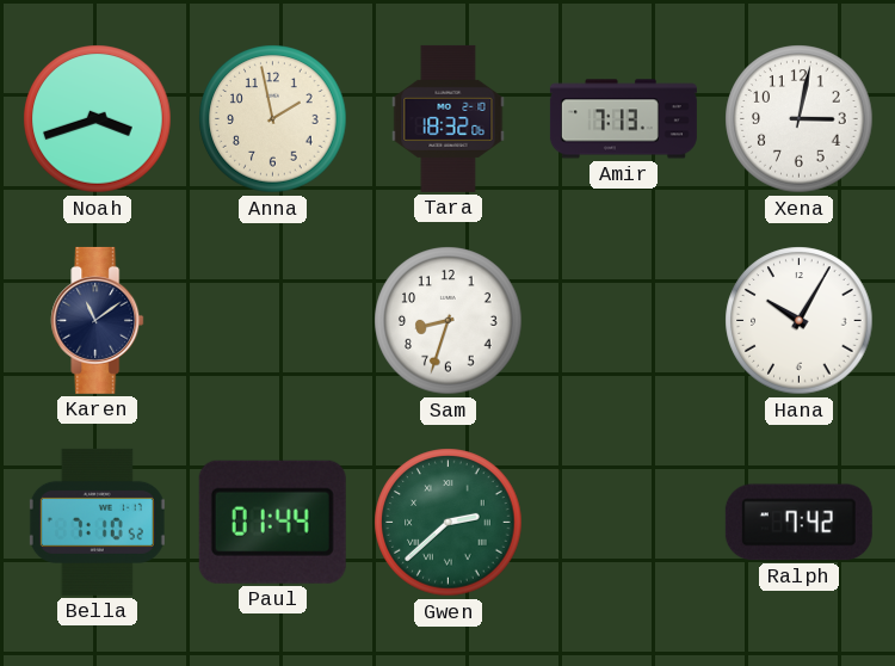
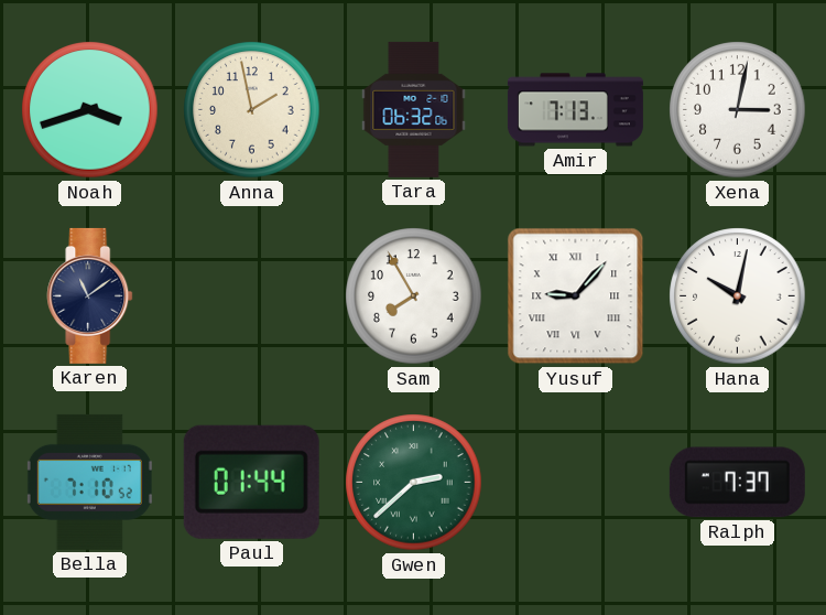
Tara: 18:32 -> 06:32 (414, 109)
Sam: 8:33 -> 7:55 (414, 296)
Yusuf: none -> 9:07 (576, 296)
Hana: 10:05 -> 10:02 (738, 296)
Ralph: 7:42 -> 7:37 (737, 483)
